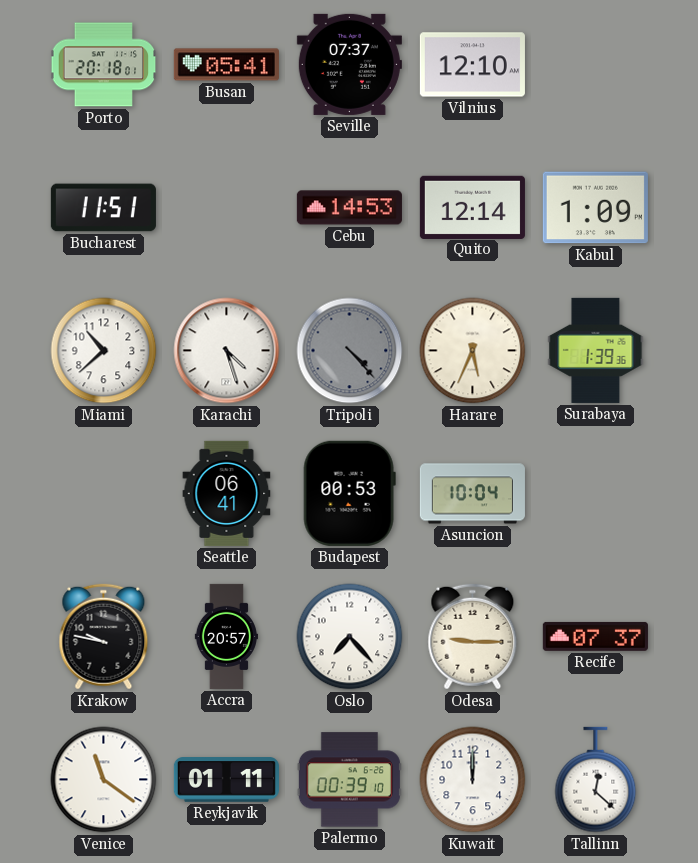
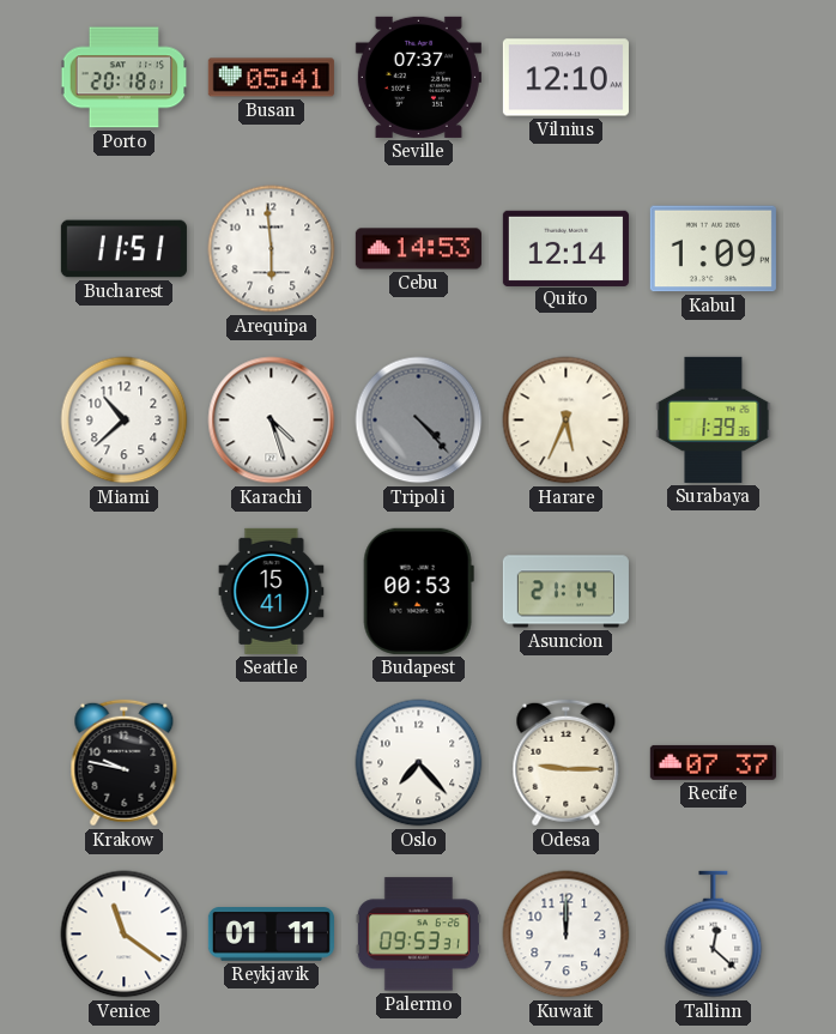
Arequipa: none -> 5:59 (272, 249)
Seattle: 06:41 -> 15:41 (272, 591)
Asuncion: 10:04 -> 21:14 (565, 592)
Accra: 20:57 -> none (226, 636)
Palermo: 00:39 -> 09:53 (418, 935)
